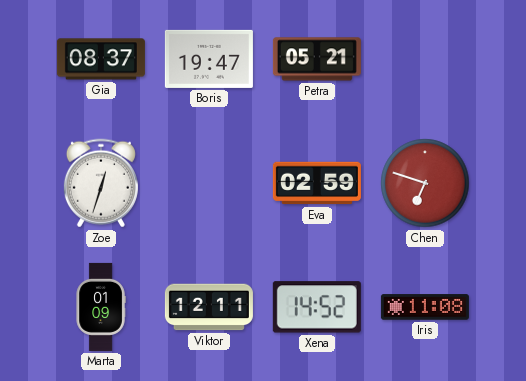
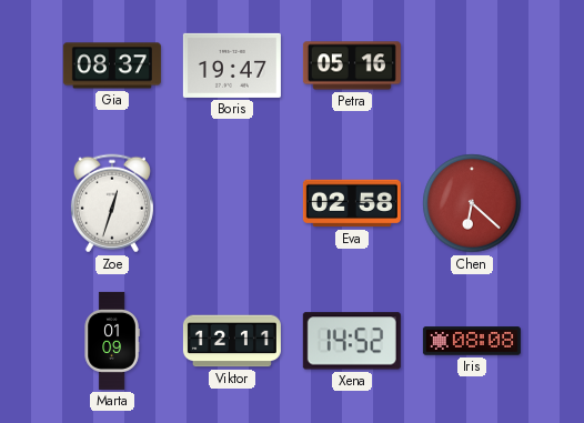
Petra: 05:21 -> 05:16 (352, 66)
Eva: 02:59 -> 02:58 (352, 203)
Chen: 6:48 -> 6:22 (472, 203)
Iris: 11:08 -> 08:08 (472, 341)
